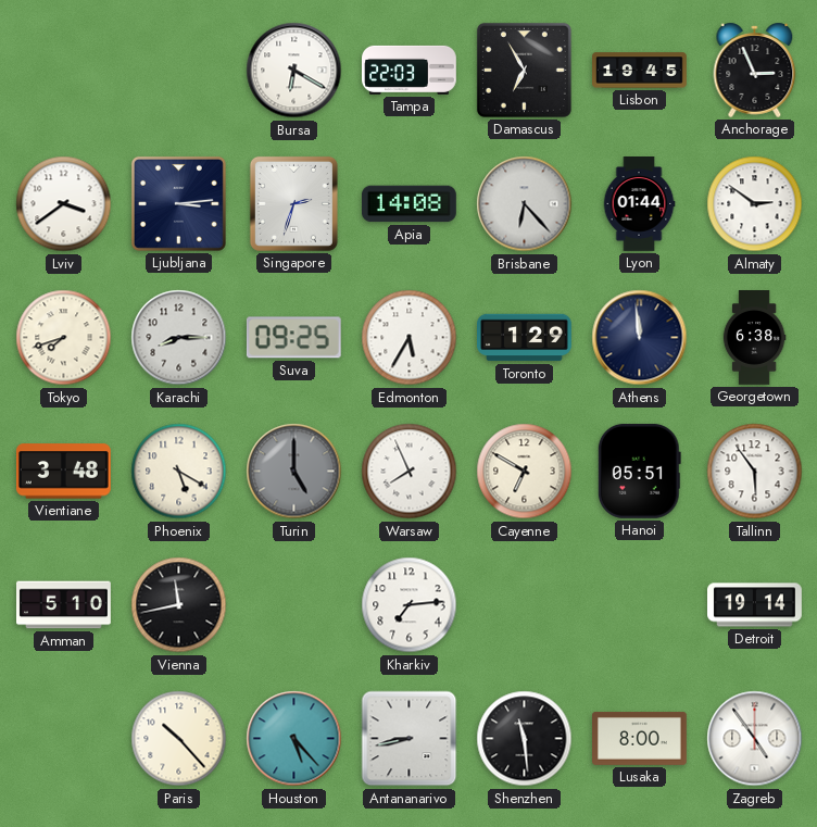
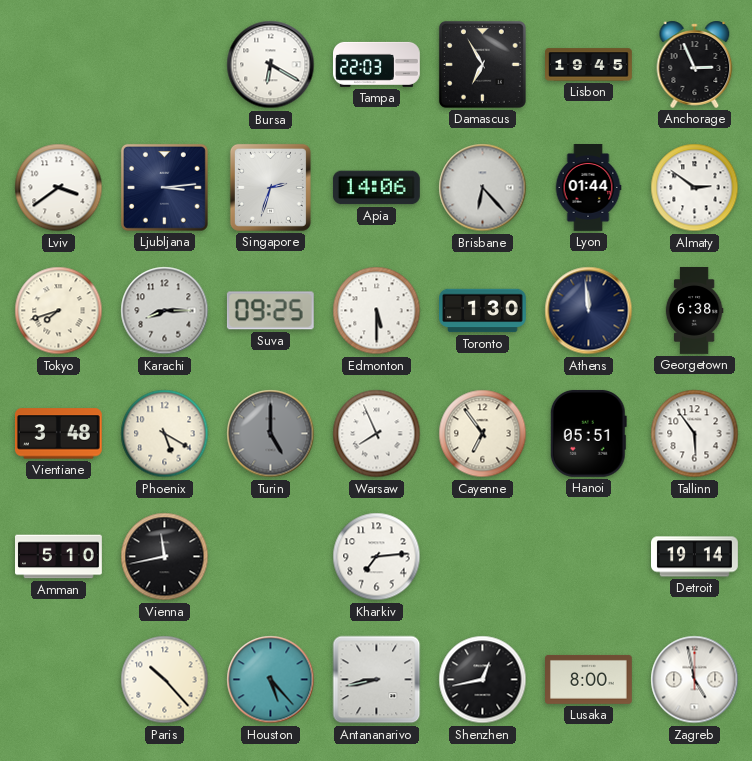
Apia: 14:08 -> 14:06 (376, 188)
Edmonton: 5:35 -> 5:30 (377, 311)
Toronto: 1:29 -> 1:30 (483, 311)
Cayenne: 6:50 -> 6:54 (483, 434)
Shenzhen: 11:29 -> 12:43 (483, 680)
Zagreb: 4:54 -> 4:58 (695, 680)
